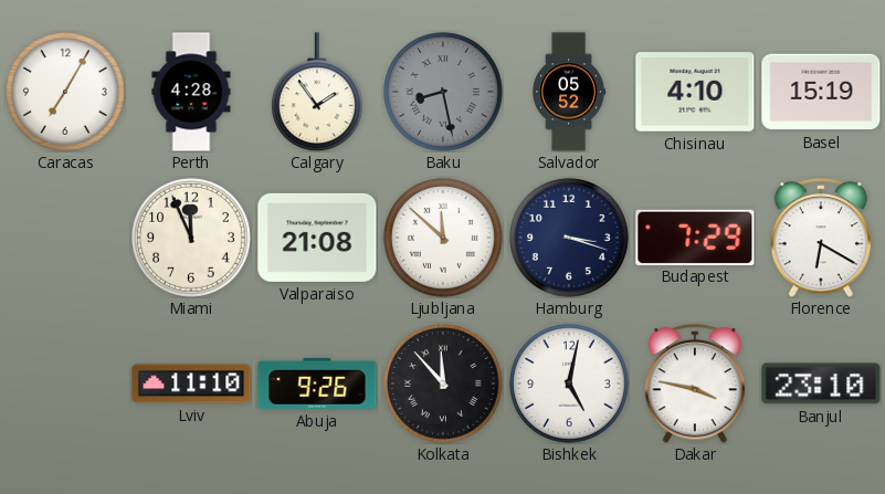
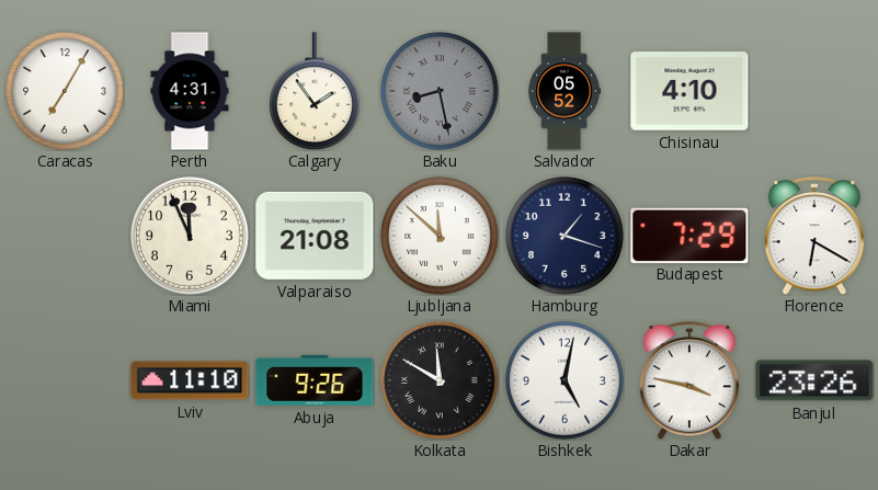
Perth: 4:28 -> 4:31 (190, 91)
Basel: 15:19 -> none (821, 92)
Hamburg: 3:18 -> 1:18 (566, 237)
Kolkata: 11:53 -> 11:50 (441, 381)
Banjul: 23:10 -> 23:26 (814, 380)
